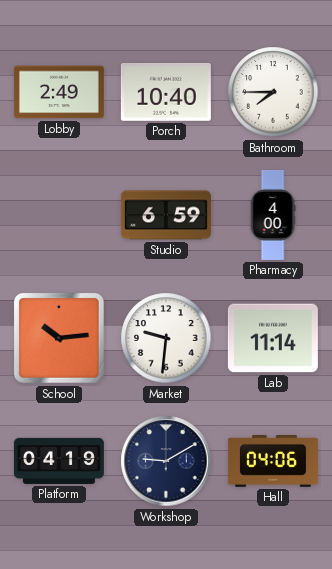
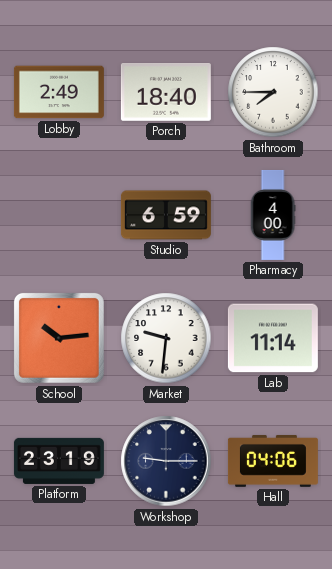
Porch: 10:40 -> 18:40 (166, 93)
Platform: 04:19 -> 23:19 (59, 461)
Workshop: 9:10 -> 9:15 (166, 461)
